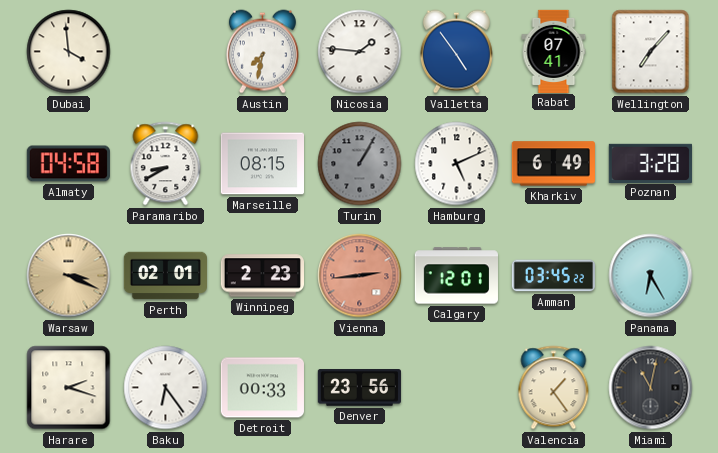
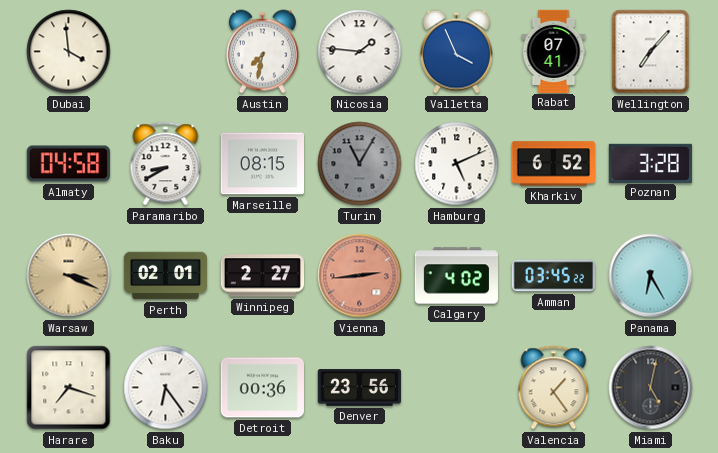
Valletta: 4:54 -> 3:56 (456, 52)
Turin: 1:05 -> 11:05 (360, 164)
Kharkiv: 6:49 -> 6:52 (553, 164)
Winnipeg: 2:23 -> 2:27 (262, 276)
Calgary: 12:01 -> 4:02 (456, 276)
Harare: 2:18 -> 7:18 (69, 388)
Detroit: 00:33 -> 00:36 (262, 388)
Miami: 11:02 -> 5:02 (651, 388)
